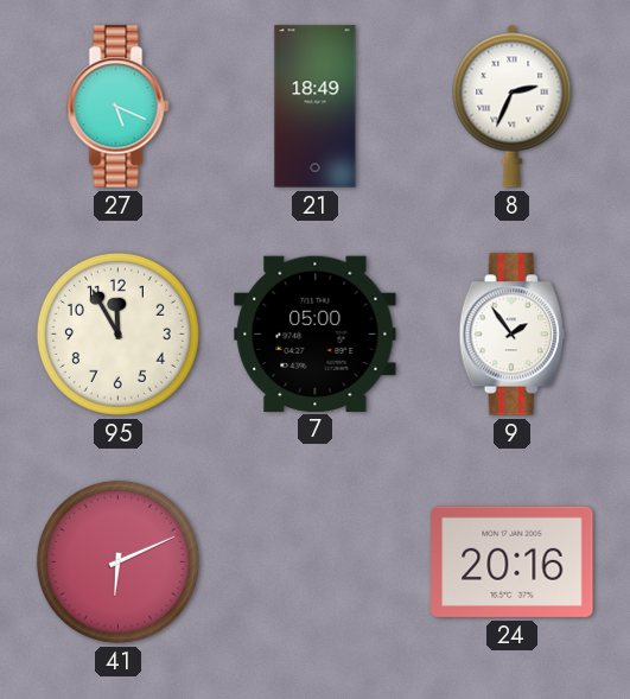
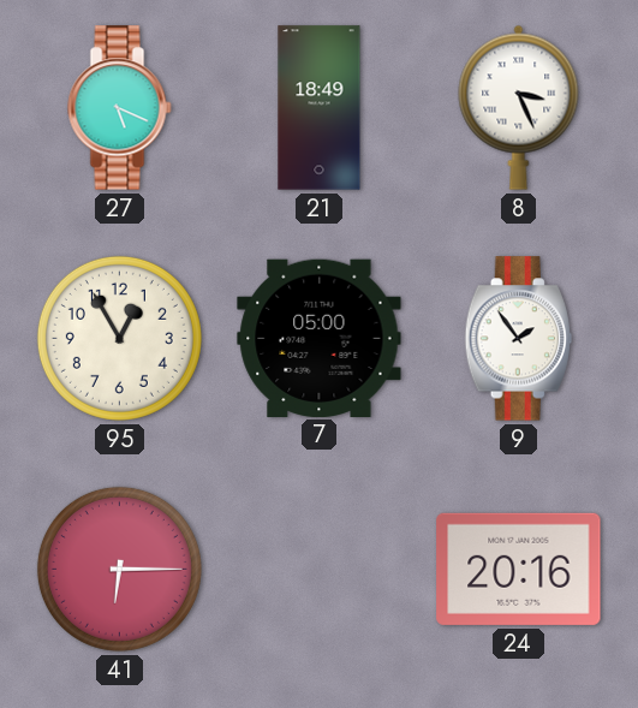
8: 2:34 -> 3:26 (519, 107)
95: 11:55 -> 12:55 (119, 338)
41: 6:11 -> 6:15 (119, 569)
